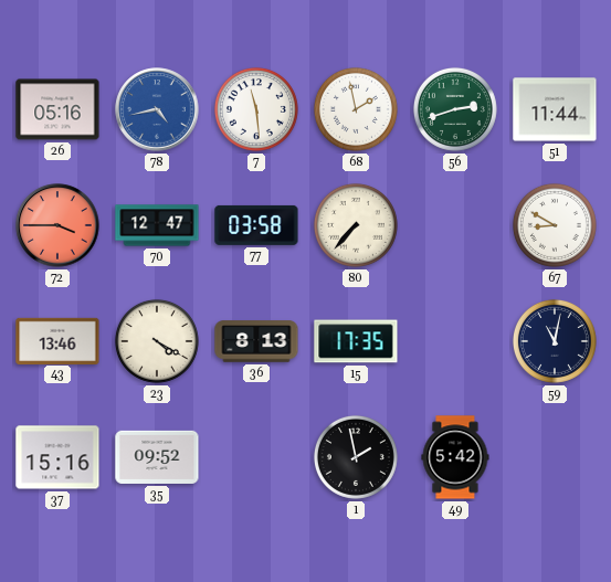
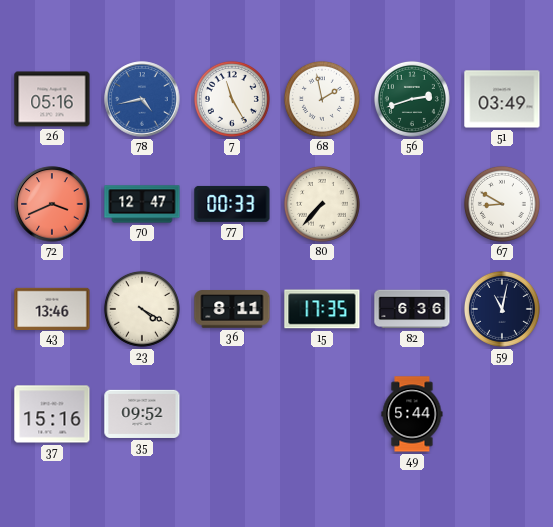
7: 11:29 -> 11:25 (232, 99)
51: 11:44 -> 03:49 (502, 99)
72: 3:45 -> 3:41 (52, 204)
77: 03:58 -> 00:33 (232, 204)
36: 8:13 -> 8:11 (232, 309)
82: none -> 6:36 (412, 309)
1: 1:58 -> none (356, 457)
49: 5:42 -> 5:44 (412, 414)
